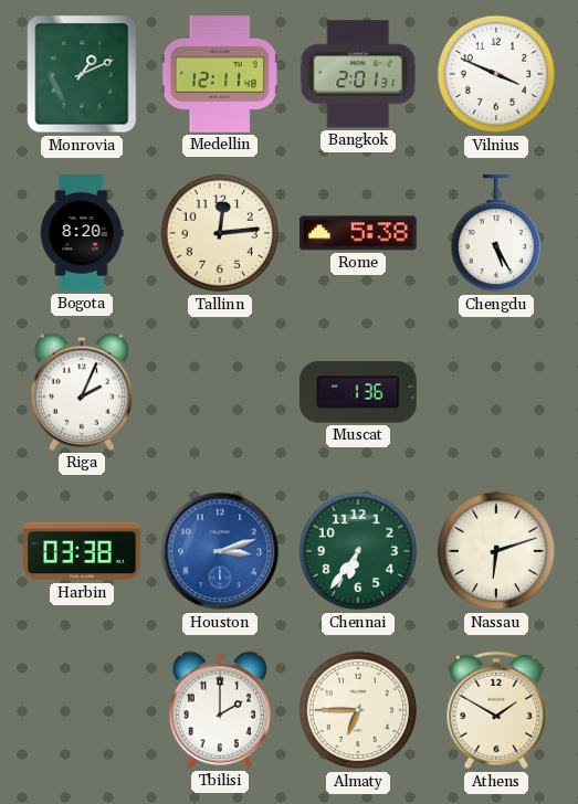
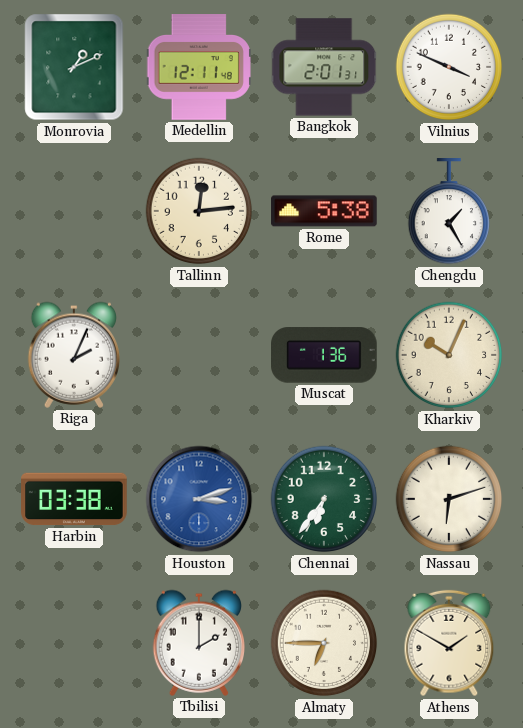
Bogota: 8:20 -> none (82, 233)
Chengdu: 5:25 -> 1:25 (448, 212)
Kharkiv: none -> 10:04 (449, 355)
